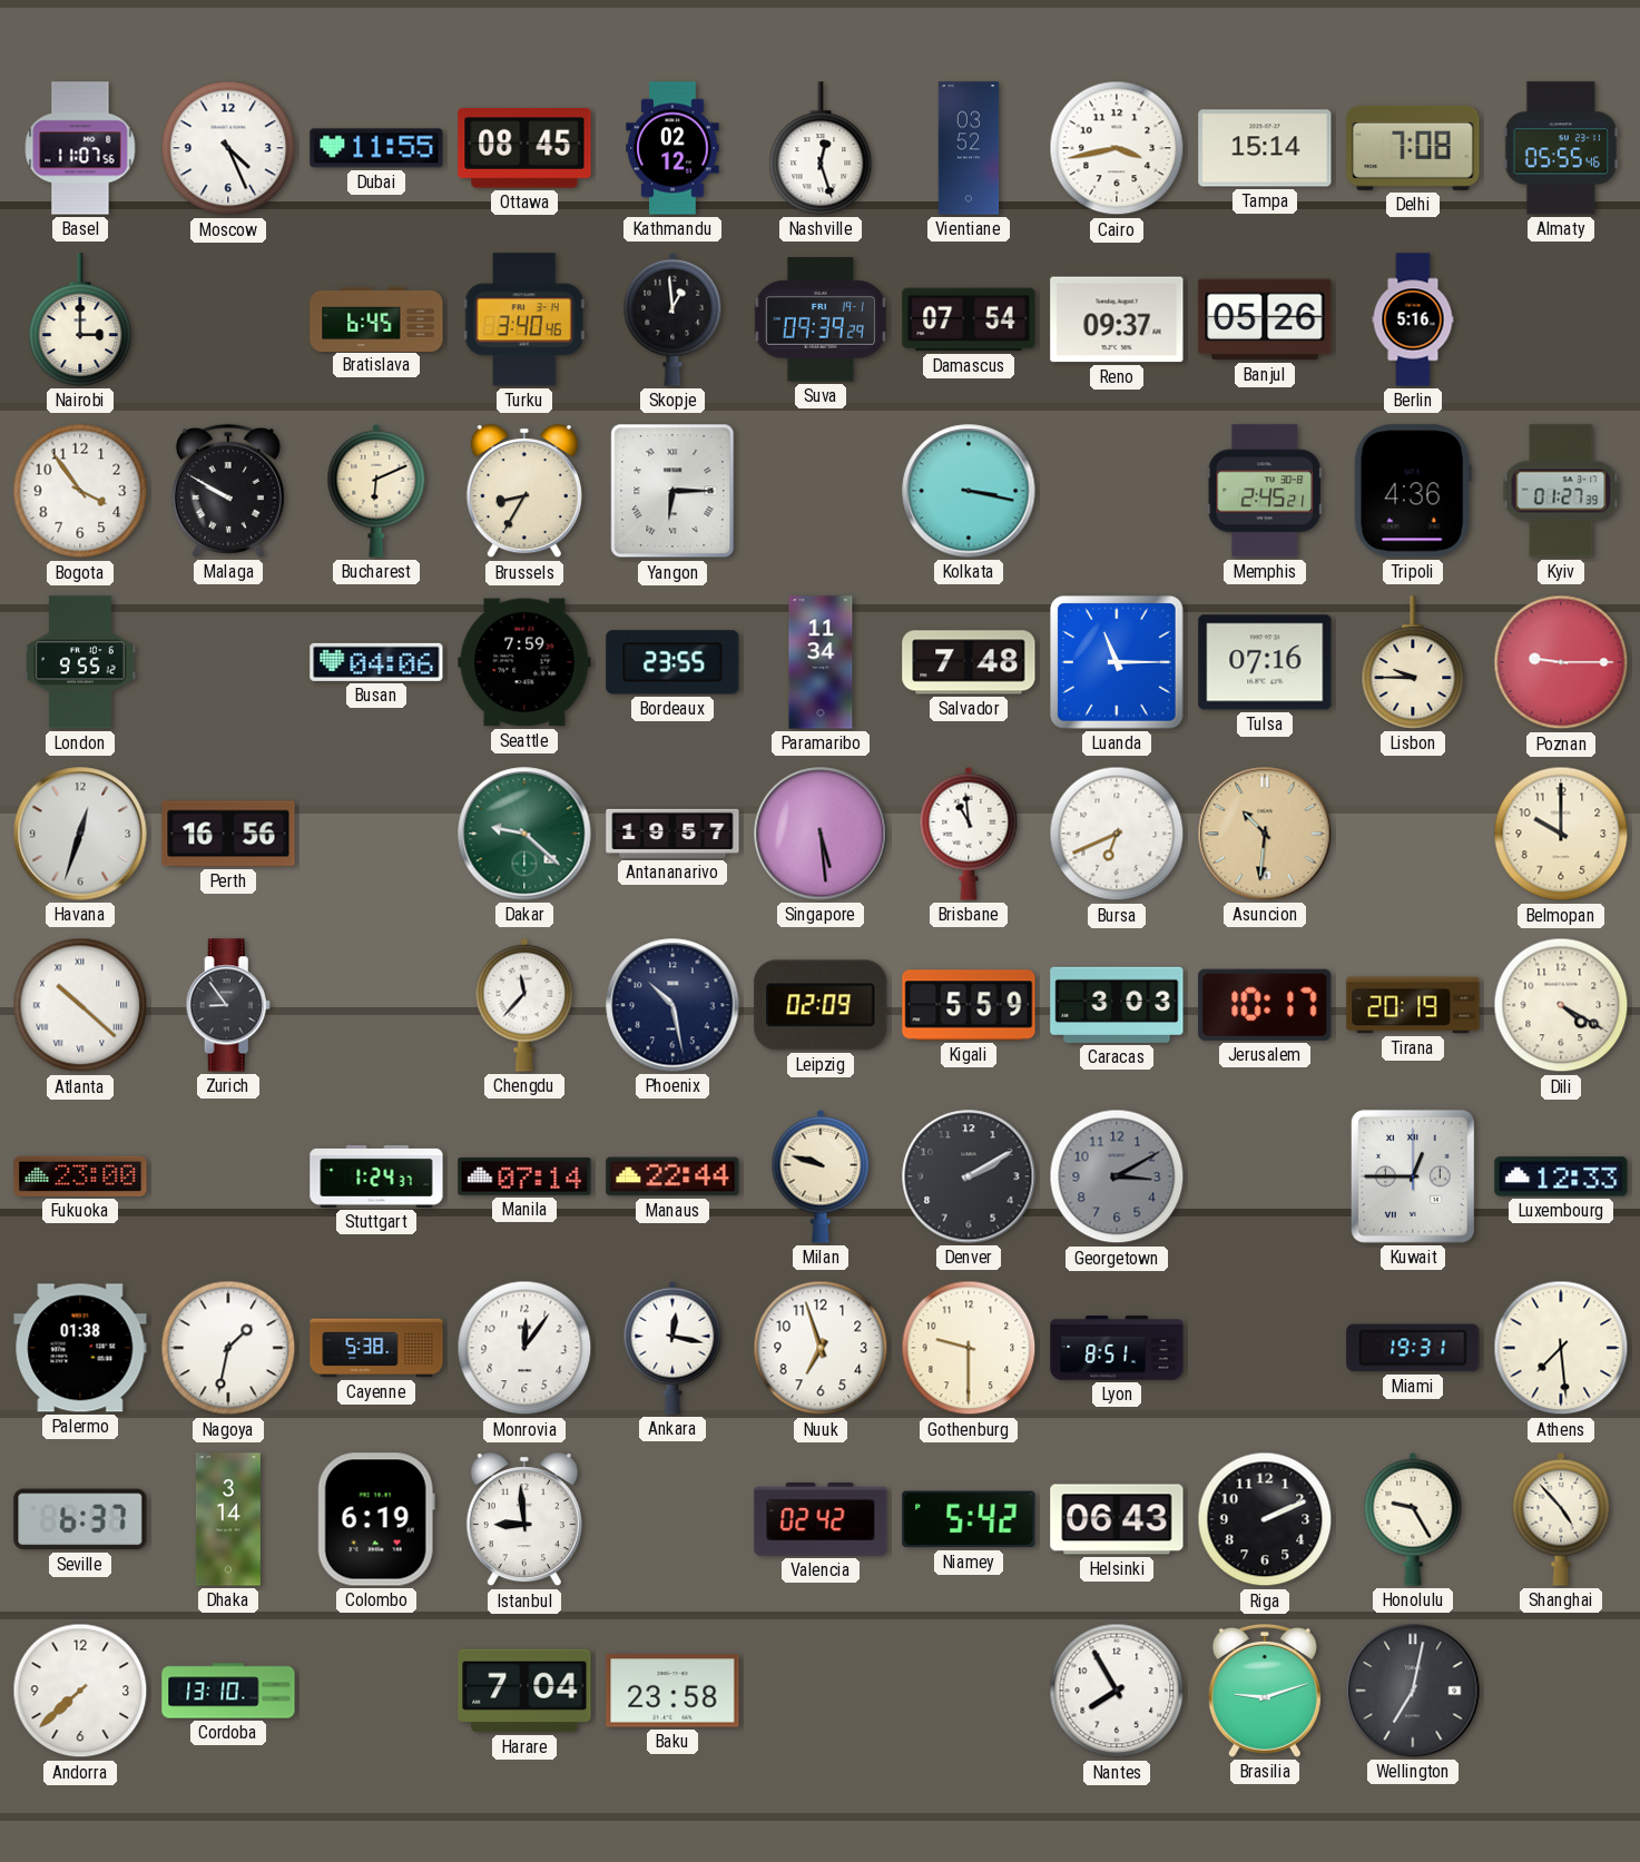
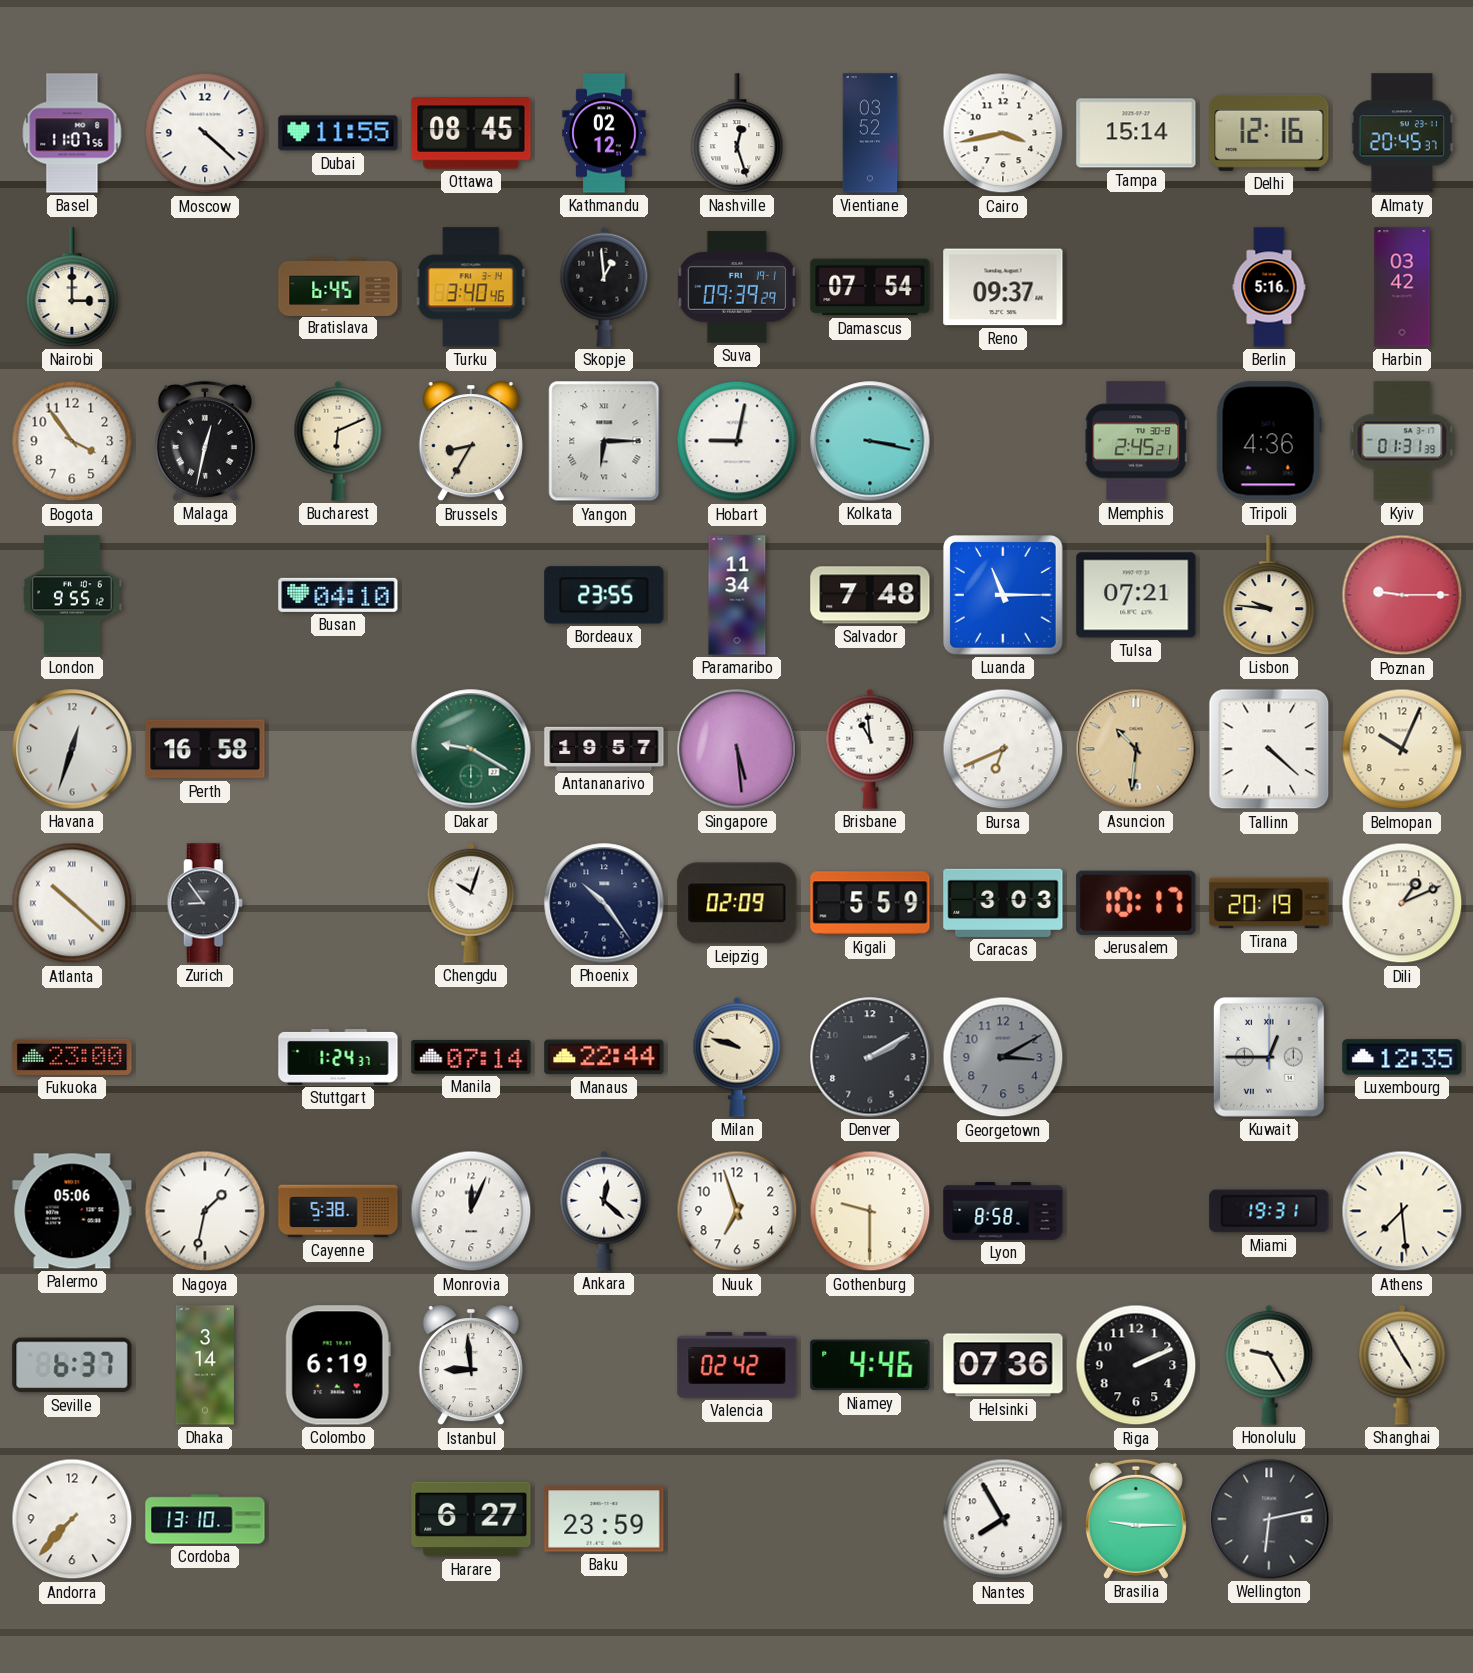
Moscow: 4:26 -> 4:22 (205, 133)
Delhi: 7:08 -> 12:16 (1269, 133)
Almaty: 05:55 -> 20:45 (1402, 133)
Banjul: 05:26 -> none (1265, 319)
Harbin: none -> 03:42 (1402, 287)
Malaga: 9:50 -> 12:32 (205, 441)
Hobart: none -> 9:02 (737, 441)
Kyiv: 01:27 -> 01:31 (1402, 441)
Busan: 04:06 -> 04:10 (338, 595)
Seattle: 7:59 -> none (524, 662)
Tulsa: 07:16 -> 07:21 (1136, 595)
Lisbon: 9:45 -> 9:46 (1269, 595)
Perth: 16:56 -> 16:58 (205, 749)
Dakar: 9:22 -> 9:20 (471, 749)
Tallinn: none -> 4:22 (1269, 749)
Belmopan: 10:00 -> 10:04 (1402, 749)
Chengdu: 11:37 -> 10:03 (471, 903)
Phoenix: 10:28 -> 10:24 (604, 903)
Dili: 4:20 -> 1:11 (1402, 903)
Luxembourg: 12:33 -> 12:35 (1402, 1057)
Palermo: 01:38 -> 05:06 (72, 1211)
Monrovia: 12:06 -> 12:04 (471, 1211)
Ankara: 12:17 -> 12:22 (604, 1211)
Lyon: 8:51 -> 8:58 (1003, 1211)
Niamey: 5:42 -> 4:46 (870, 1365)
Helsinki: 06:43 -> 07:36 (1003, 1365)
Shanghai: 4:53 -> 4:55 (1402, 1365)
Andorra: 7:38 -> 7:37 (72, 1519)
Harare: 7:04 -> 6:27 (471, 1519)
Baku: 23:58 -> 23:59 (604, 1519)
Brasilia: 9:12 -> 9:15 (1136, 1519)
Wellington: 7:02 -> 6:13 (1269, 1519)
